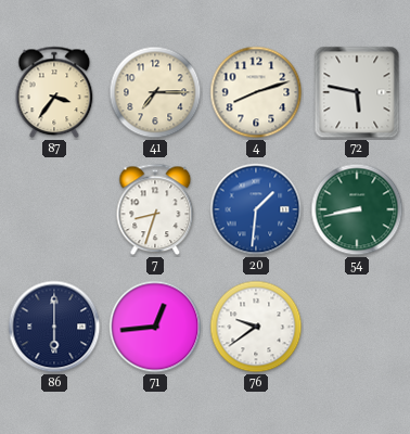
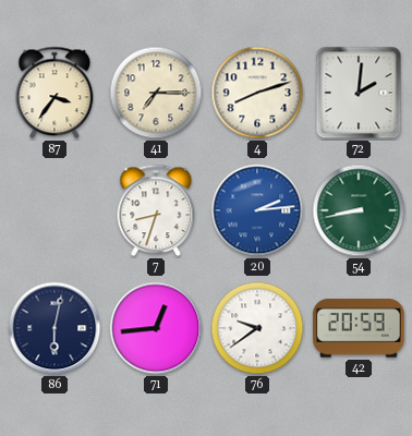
72: 5:47 -> 2:01 (359, 93)
20: 1:31 -> 2:14 (257, 210)
86: 6:00 -> 6:02 (54, 328)
42: none -> 20:59 (359, 328)
